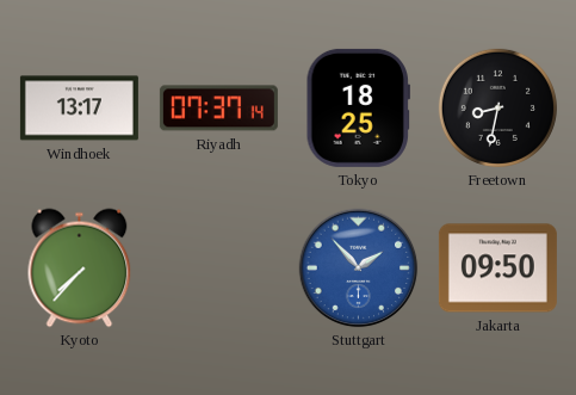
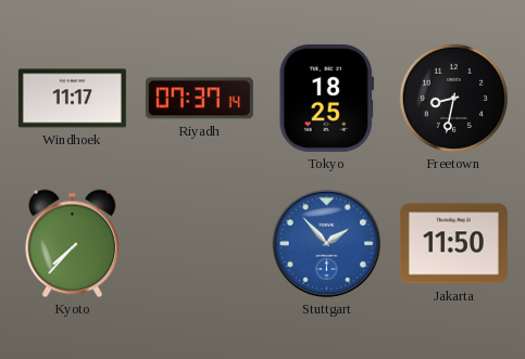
Windhoek: 13:17 -> 11:17 (72, 99)
Jakarta: 09:50 -> 11:50 (453, 244)
